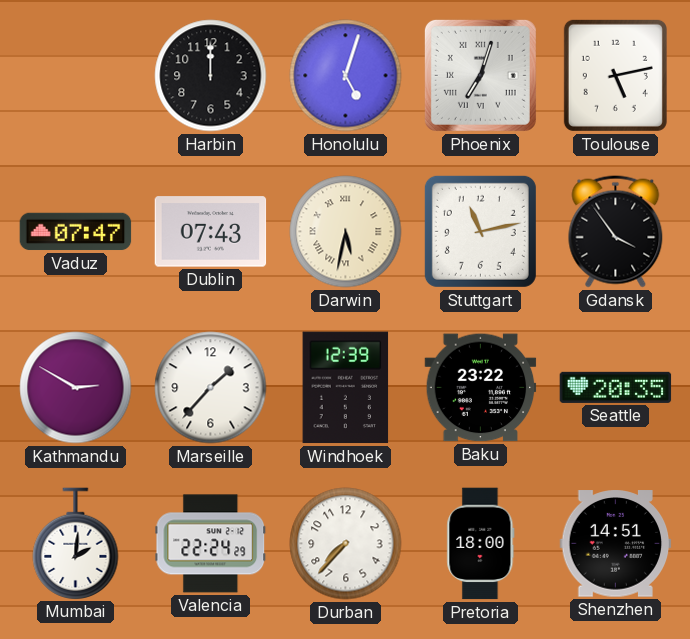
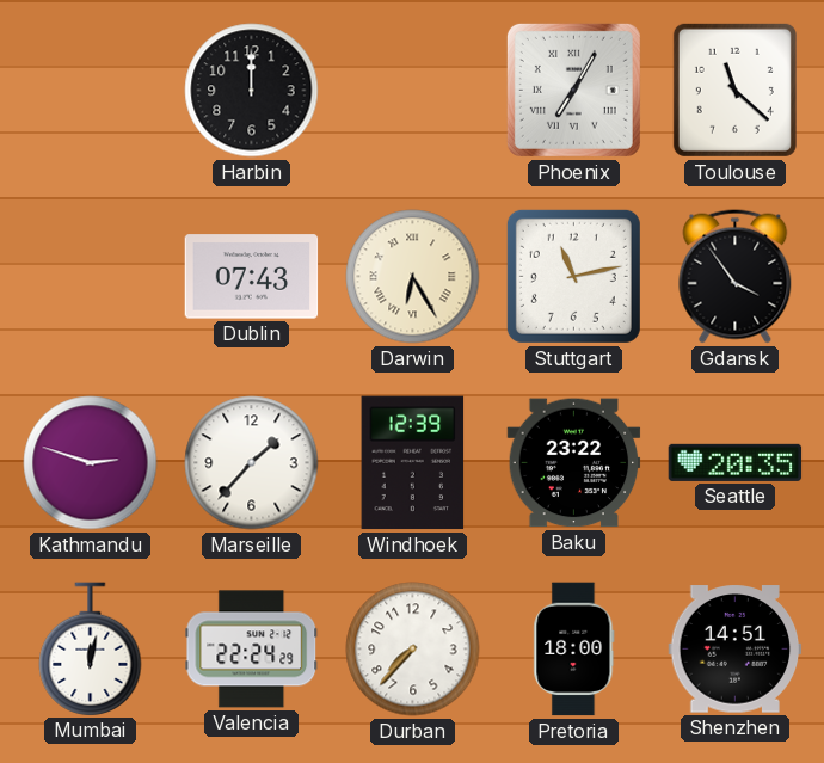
Honolulu: 5:03 -> none (346, 76)
Phoenix: 7:03 -> 7:05 (573, 90)
Toulouse: 5:13 -> 11:22 (734, 90)
Vaduz: 07:47 -> none (76, 232)
Darwin: 5:32 -> 6:25 (413, 277)
Kathmandu: 2:50 -> 2:48 (91, 463)
Mumbai: 2:01 -> 12:02 (91, 648)
